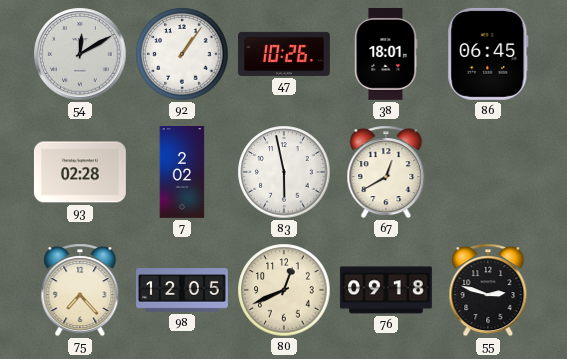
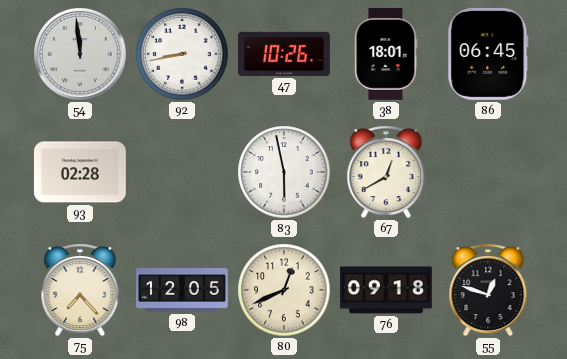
54: 12:10 -> 11:59 (80, 54)
92: 1:06 -> 8:43 (182, 54)
7: 2:02 -> none (182, 173)
55: 2:48 -> 12:48 (488, 290)
